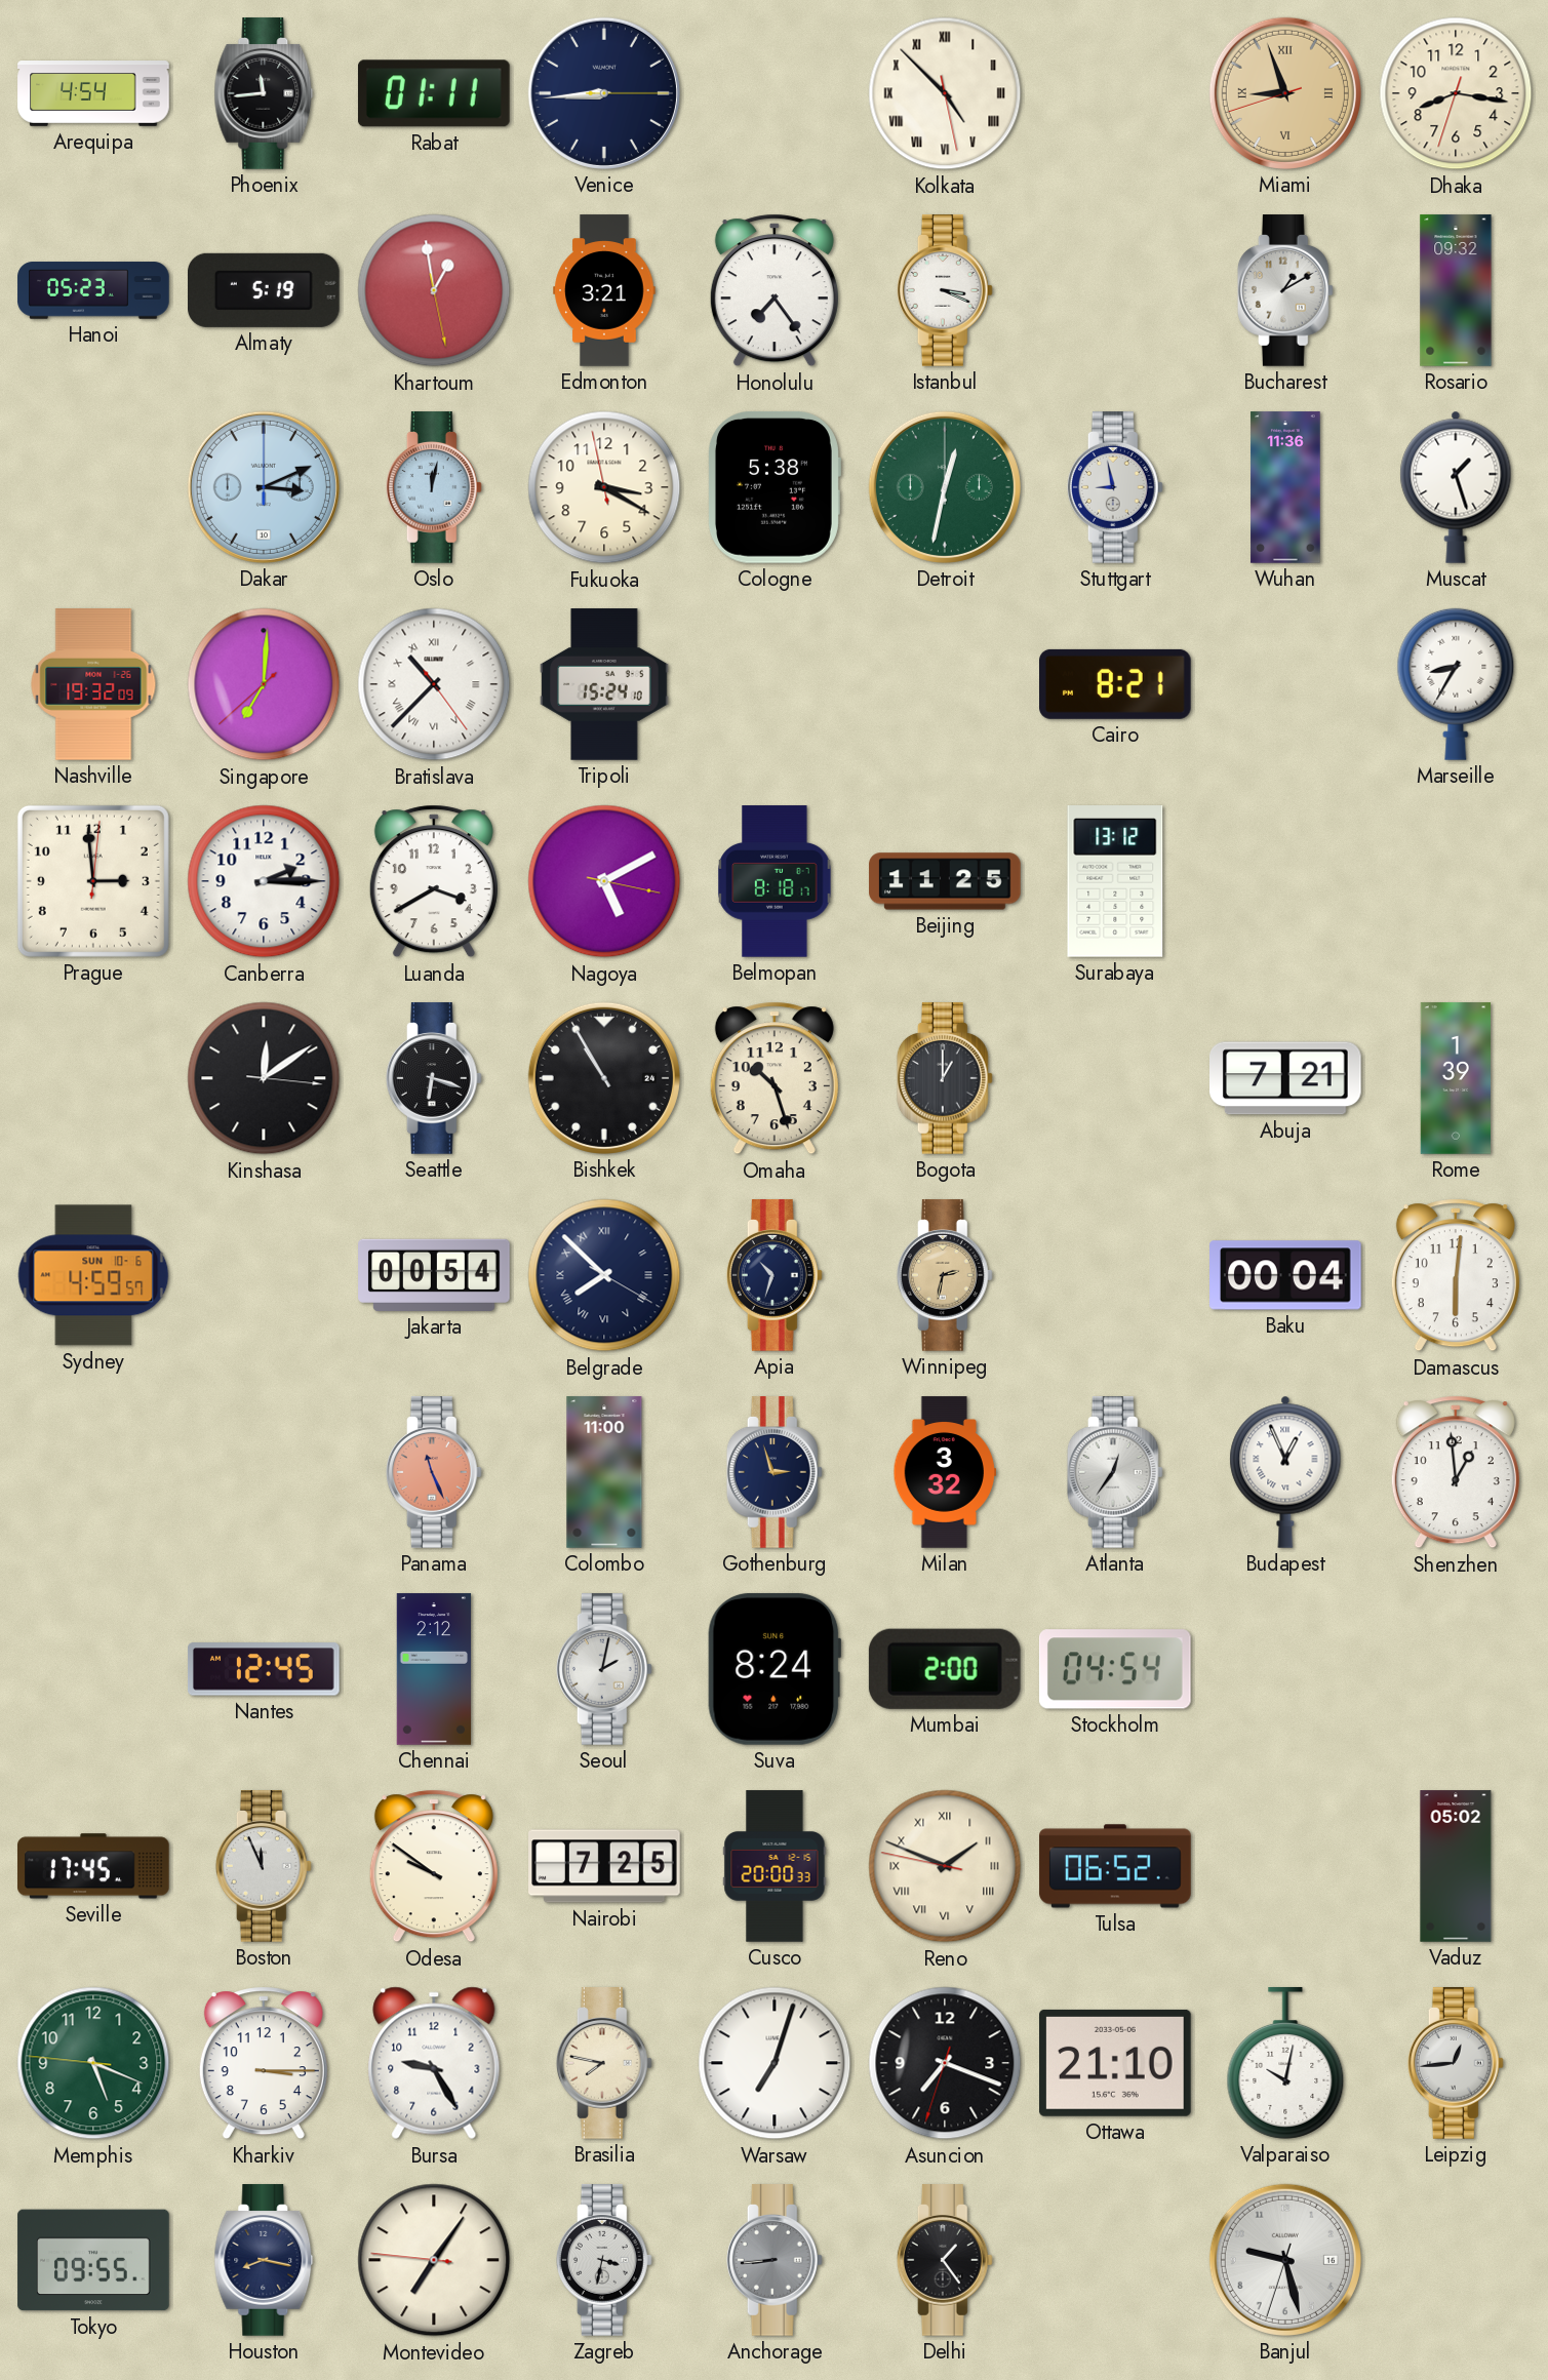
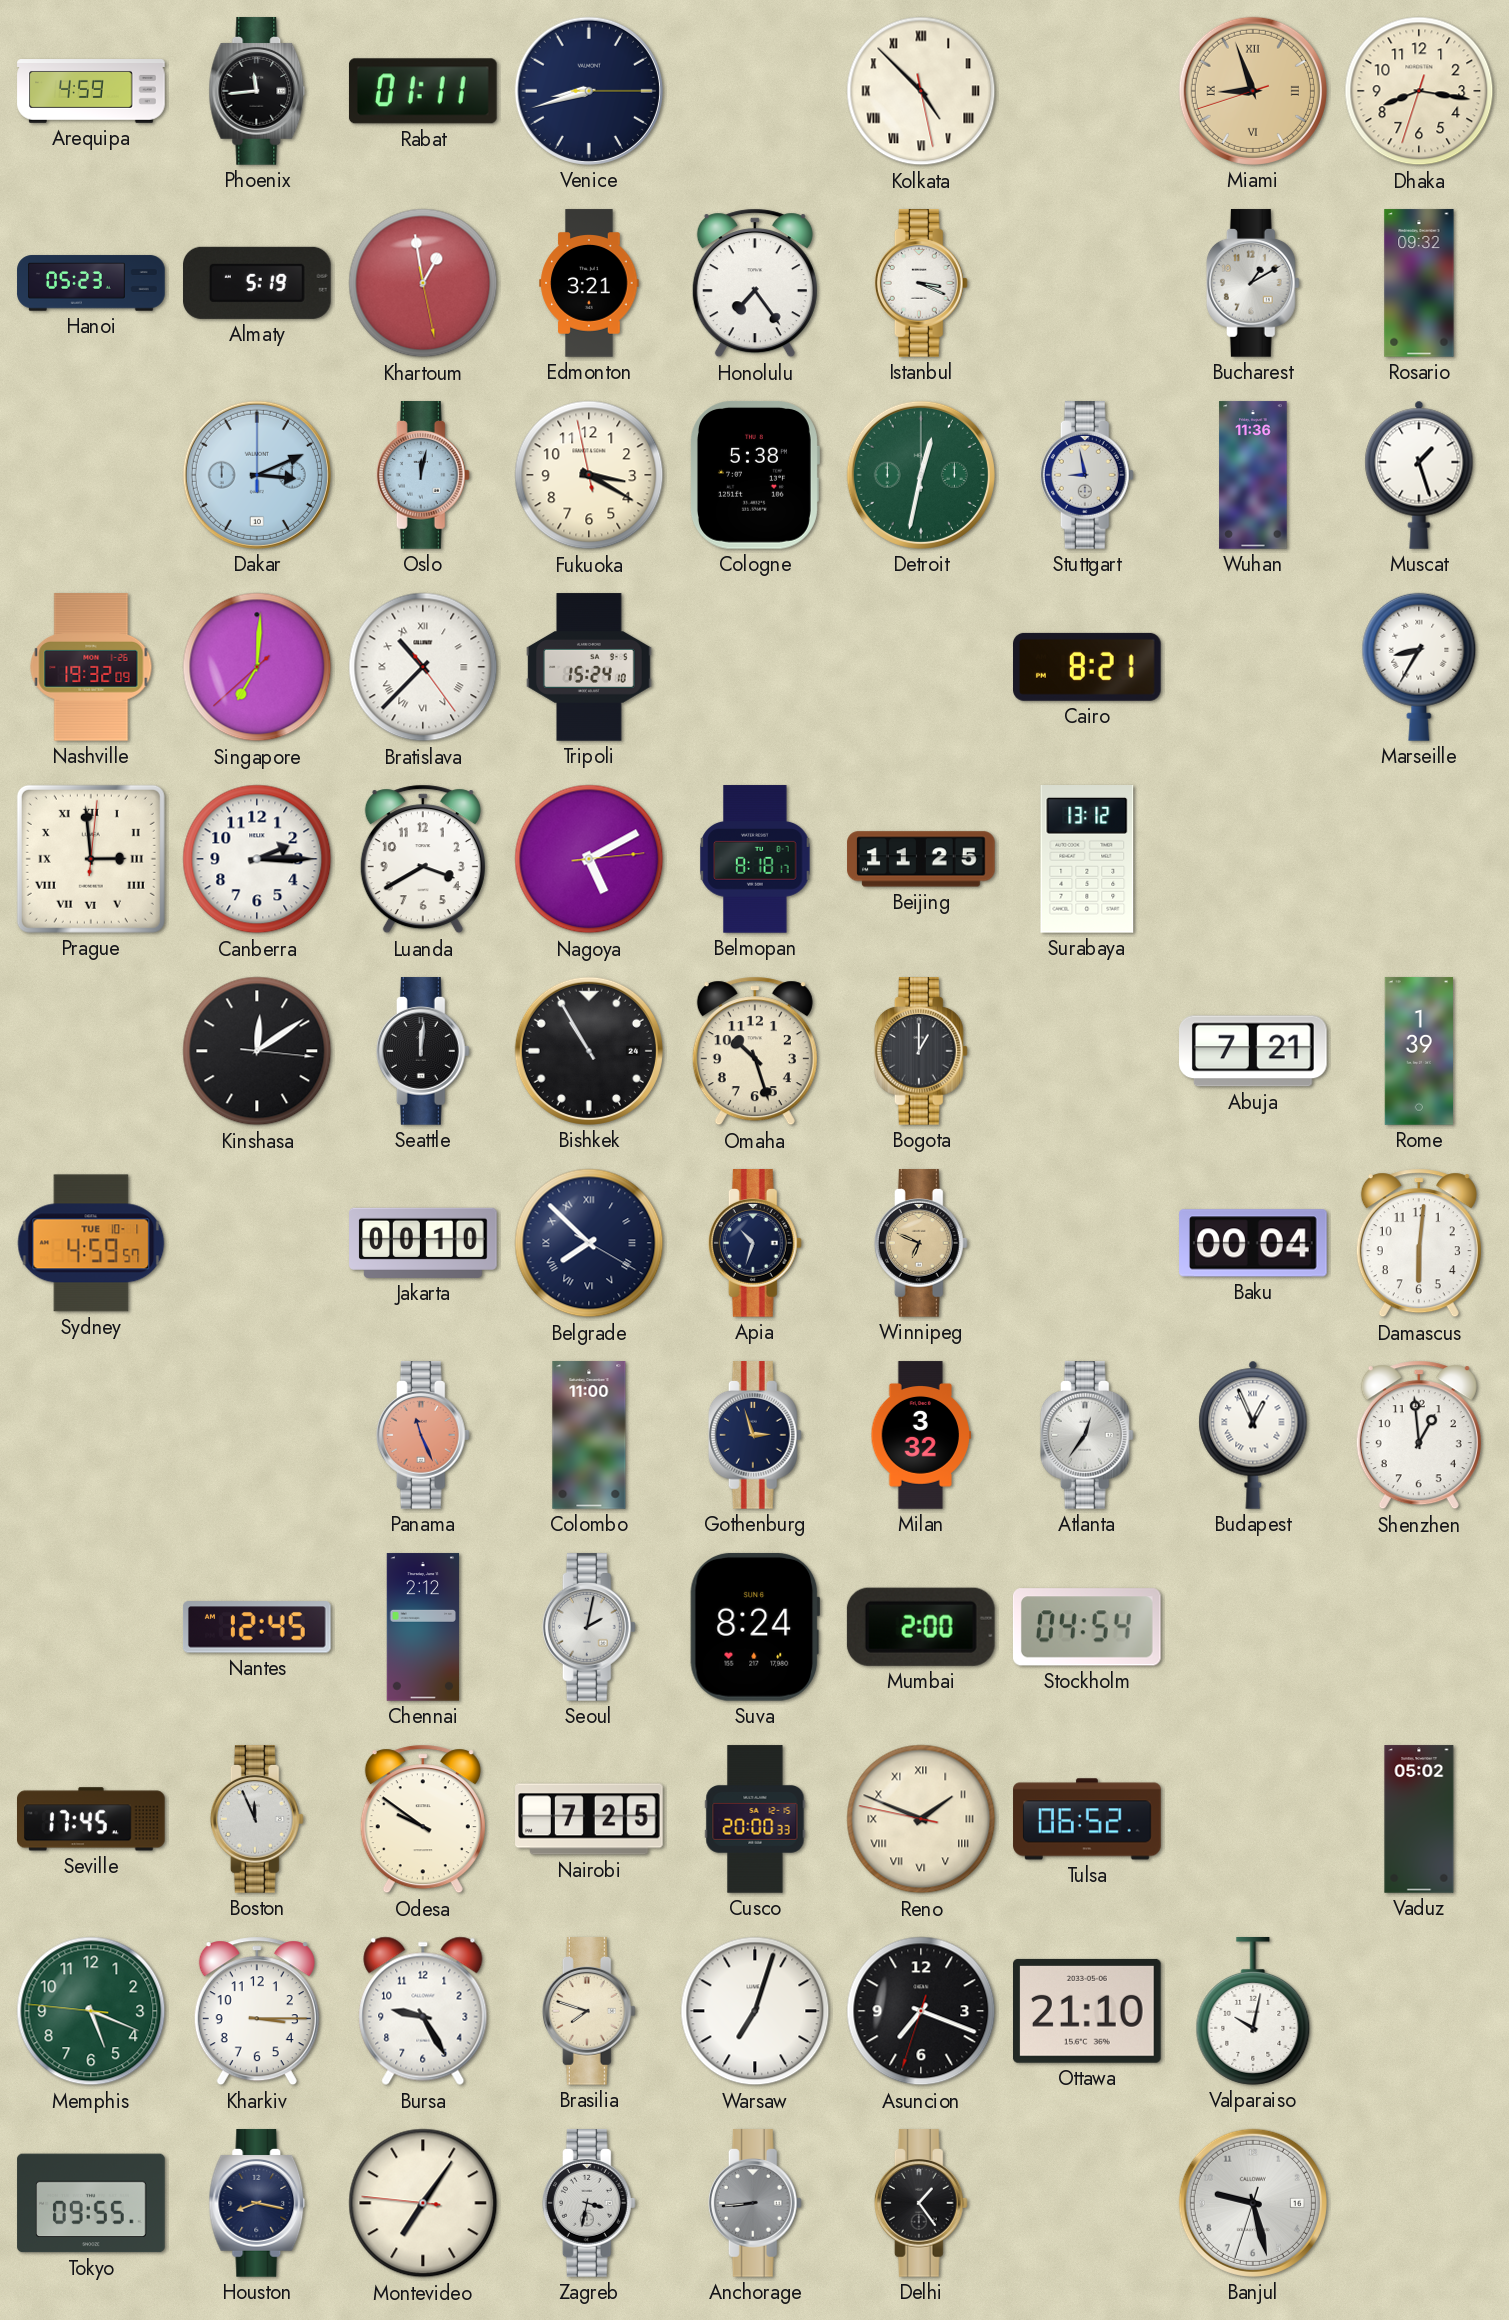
Arequipa: 4:54 -> 4:59 (91, 92)
Venice: 8:44 -> 8:42 (589, 91)
Prague numerals: Arabic -> Roman (91, 859)
Nagoya: 5:10:17 -> 5:10:14 (589, 859)
Seattle: 6:18 -> 12:01 (423, 1051)
Sydney date: SUN 10-6 -> TUE 10-1 (91, 1243)
Jakarta: 00:54 -> 00:10 (423, 1243)
Winnipeg: 2:32 -> 6:49 (921, 1243)
Brasilia: 7:47 -> 7:48 (589, 2011)
Leipzig: 12:44 -> none (1456, 2063)
